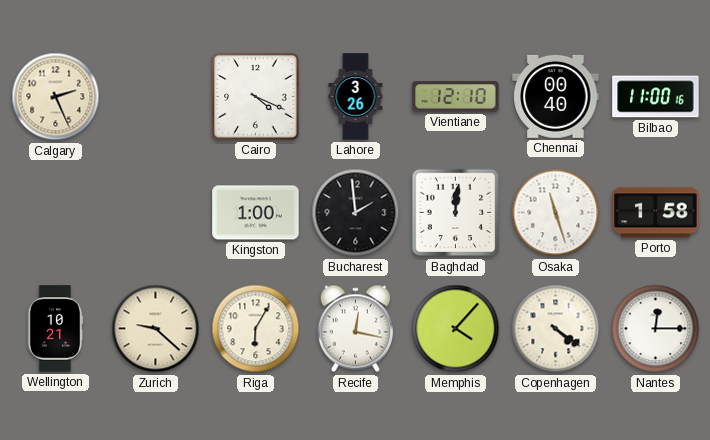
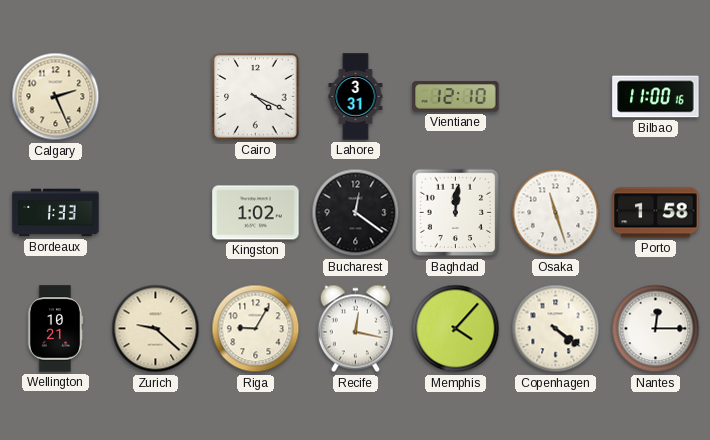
Lahore: 3:26 -> 3:31 (356, 97)
Chennai: 00:40 -> none (556, 96)
Bordeaux: none -> 1:33 (56, 213)
Kingston: 1:00 -> 1:02 (256, 213)
Bucharest: 1:59 -> 12:21 (356, 213)
Riga: 6:05 -> 9:05 (256, 329)
